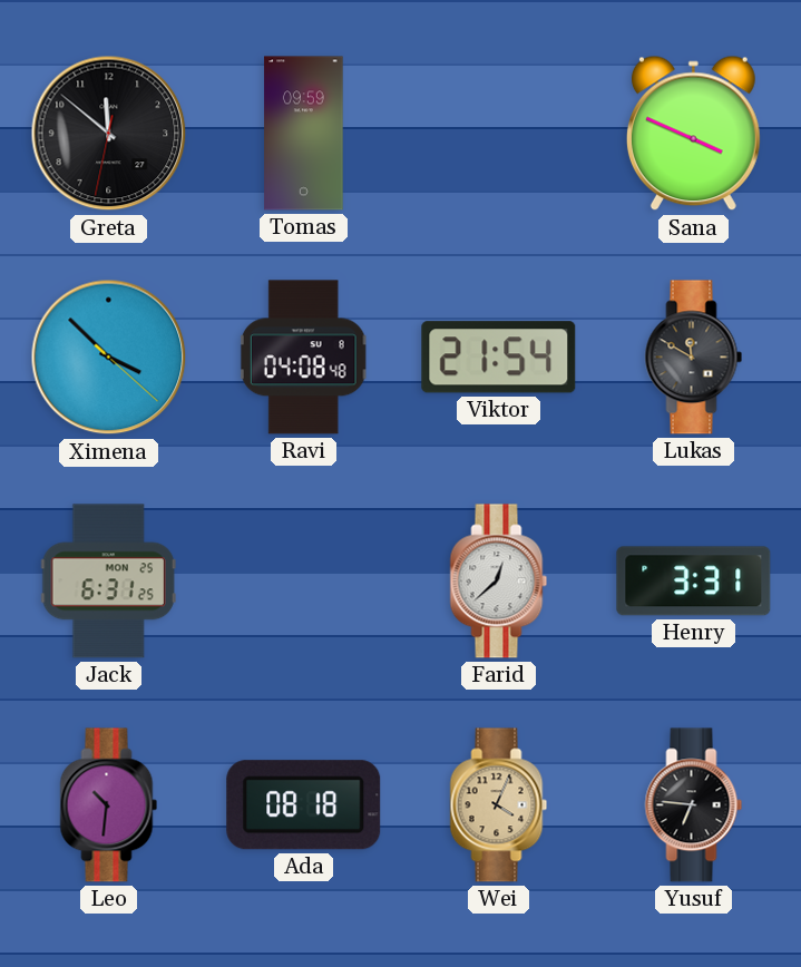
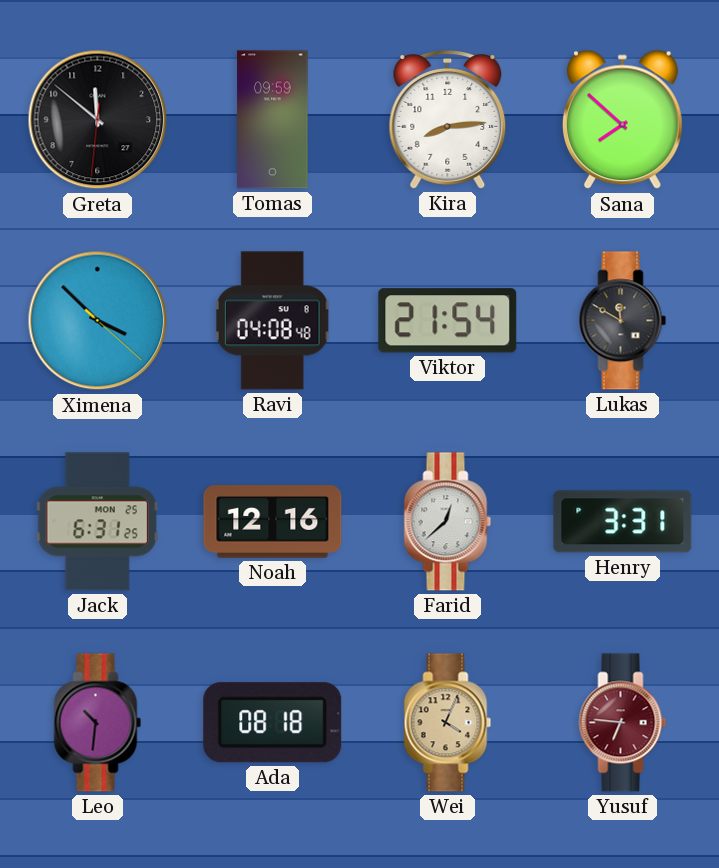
Greta: 11:51:32 -> 11:51:31 (98, 120)
Kira: none -> 8:14 (448, 120)
Sana: 3:49 -> 7:52 (622, 120)
Noah: none -> 12:16 (273, 522)
Yusuf dial: black -> burgundy (623, 723)
